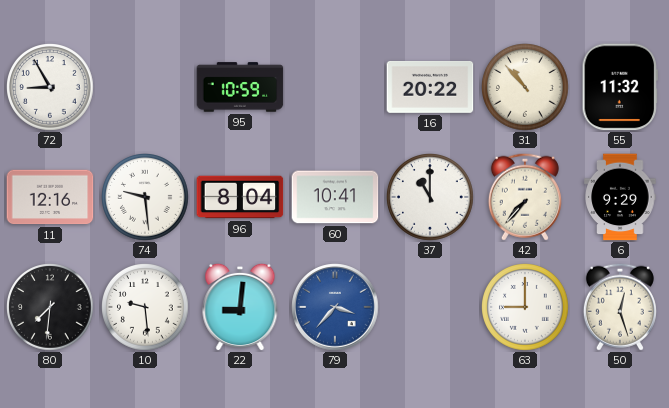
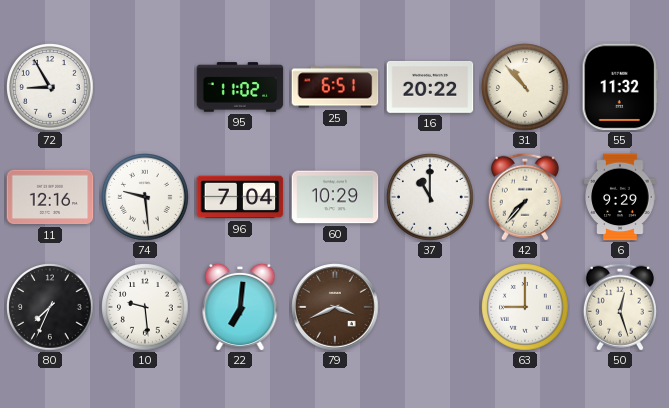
95: 10:59 -> 11:02 (240, 87)
25: none -> 6:51 (335, 87)
96: 8:04 -> 7:04 (240, 197)
60: 10:41 -> 10:29 (335, 197)
80: 7:31 -> 7:34 (51, 308)
22: 9:01 -> 7:01 (240, 307)
79: 3:37 -> 3:41 (335, 307)
79 dial: blue -> brown (335, 307)
